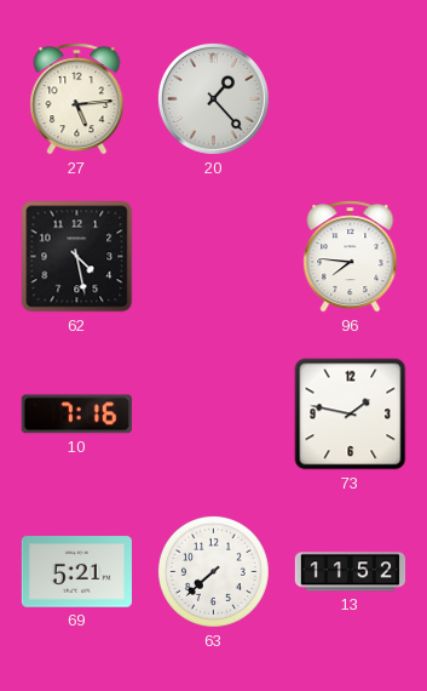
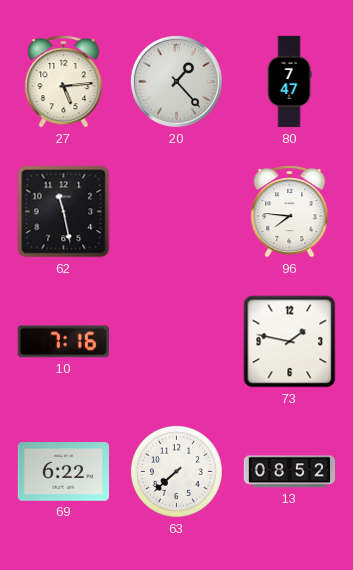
80: none -> 7:47 (289, 82)
62: 4:28 -> 11:28 (64, 212)
69: 5:21 -> 6:22 (63, 472)
13: 11:52 -> 08:52 (290, 472)
